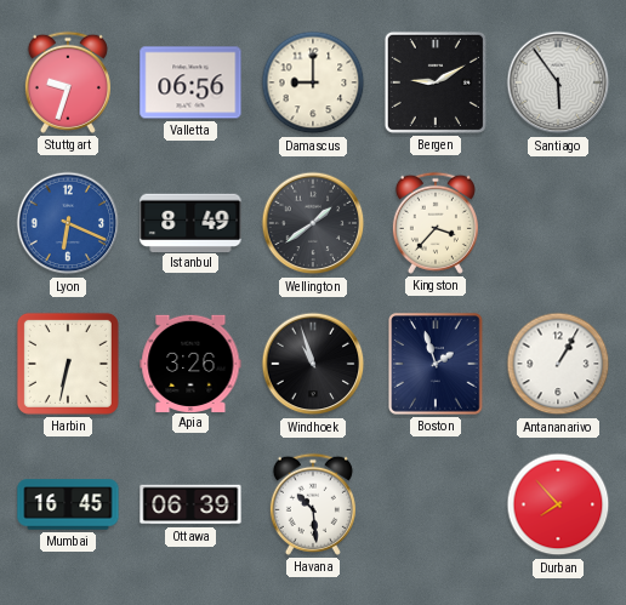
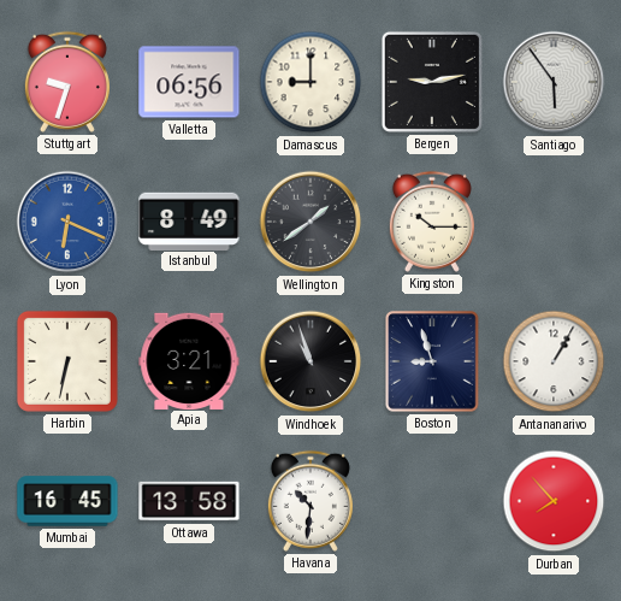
Bergen: 9:10 -> 9:13 (432, 82)
Kingston: 3:37 -> 10:15 (432, 222)
Apia: 3:26 -> 3:21 (189, 360)
Boston: 1:57 -> 8:57 (432, 361)
Ottawa: 06:39 -> 13:58 (189, 501)
Havana: 10:29 -> 10:31 (310, 501)
